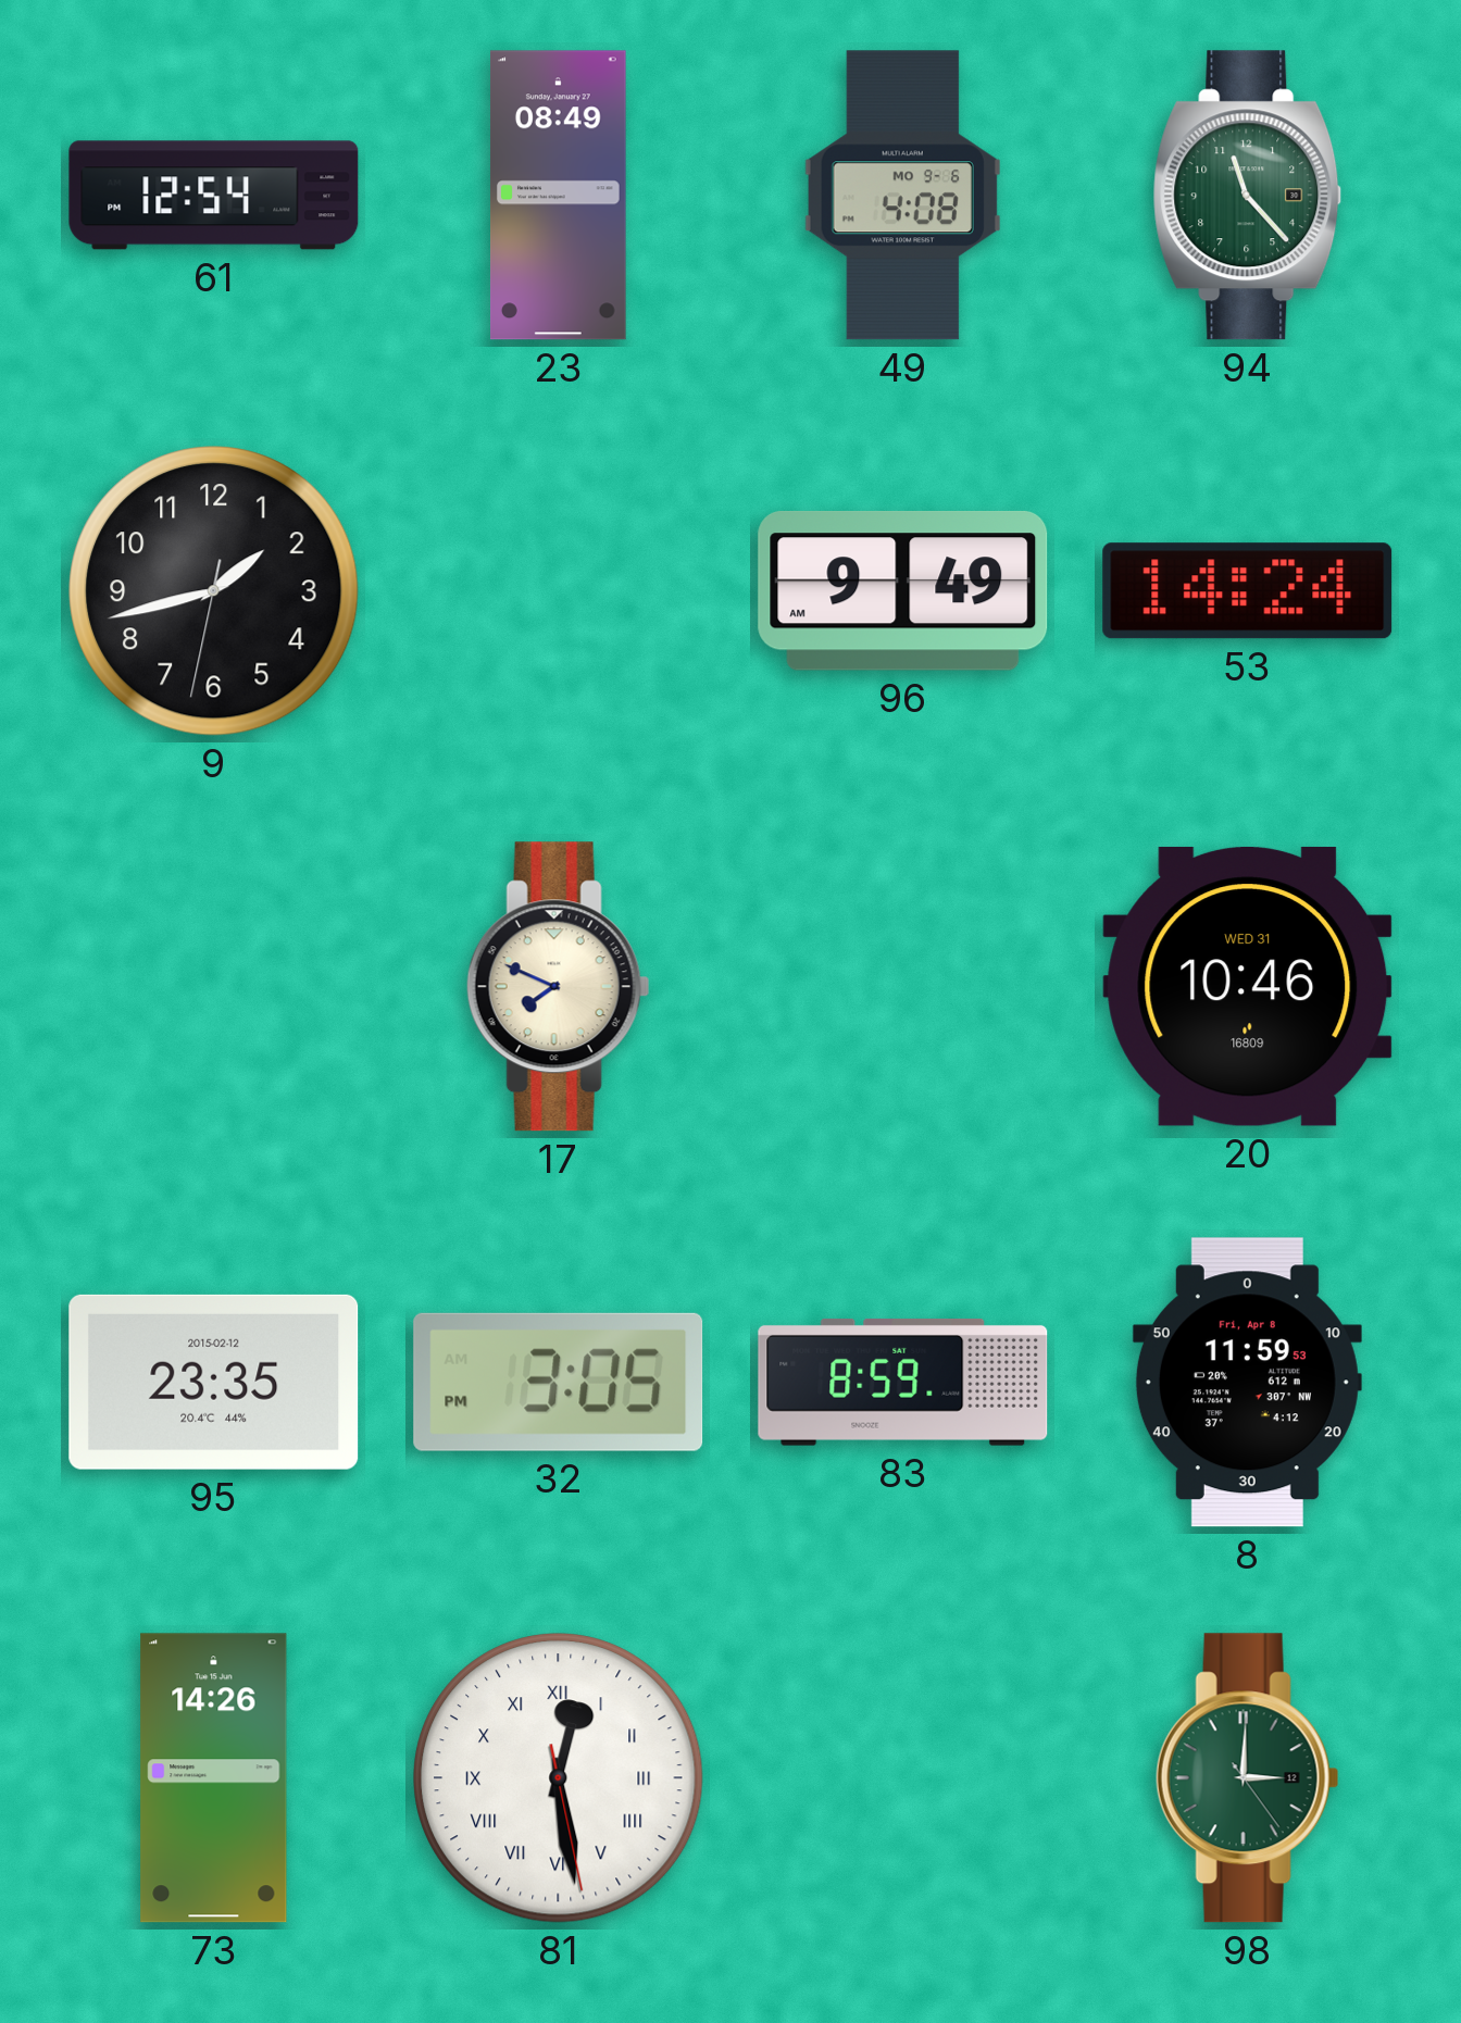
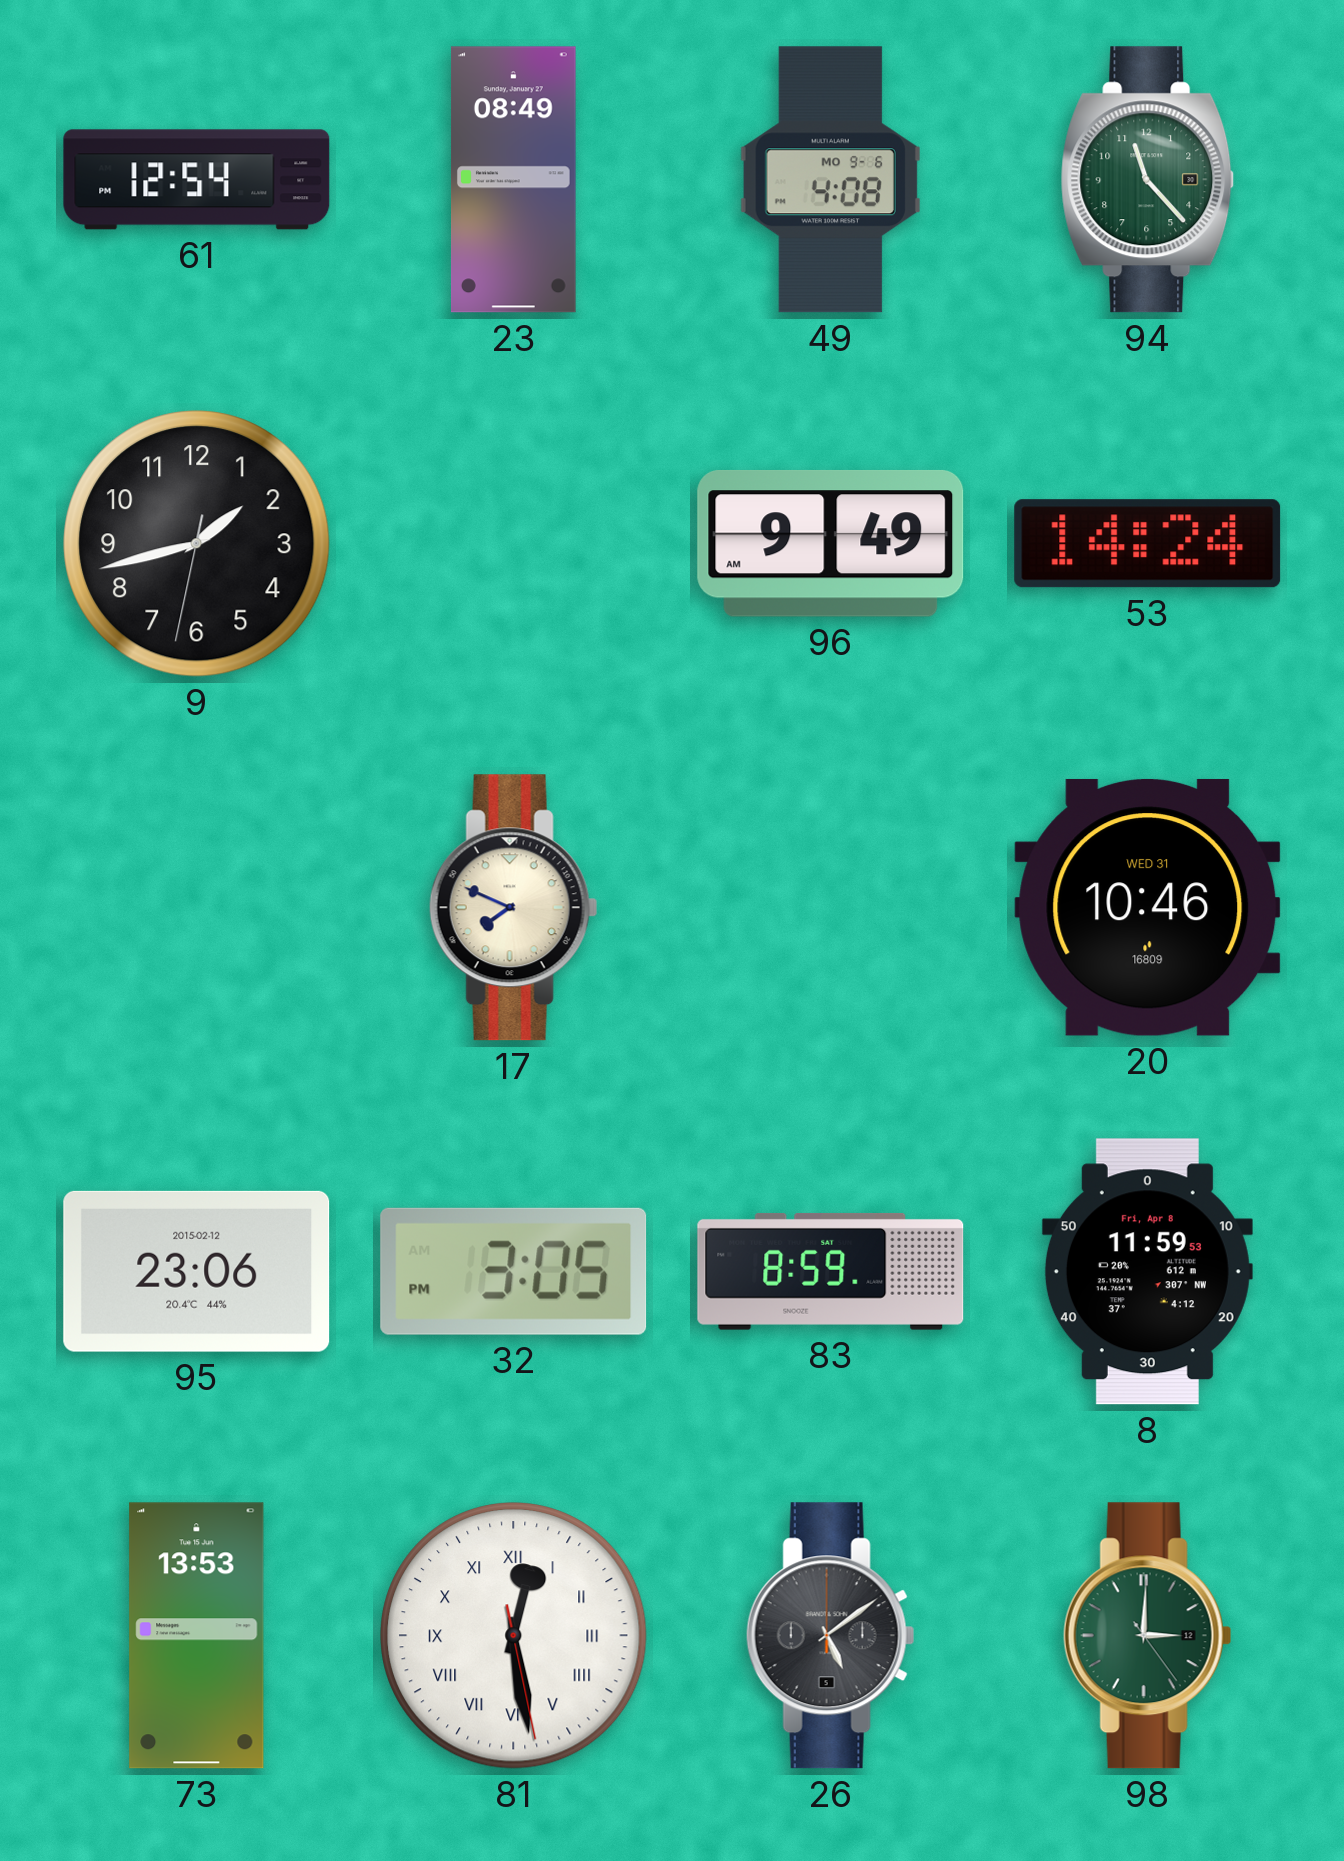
95: 23:35 -> 23:06 (197, 1271)
73: 14:26 -> 13:53 (197, 1636)
26: none -> 5:09 (830, 1636)
